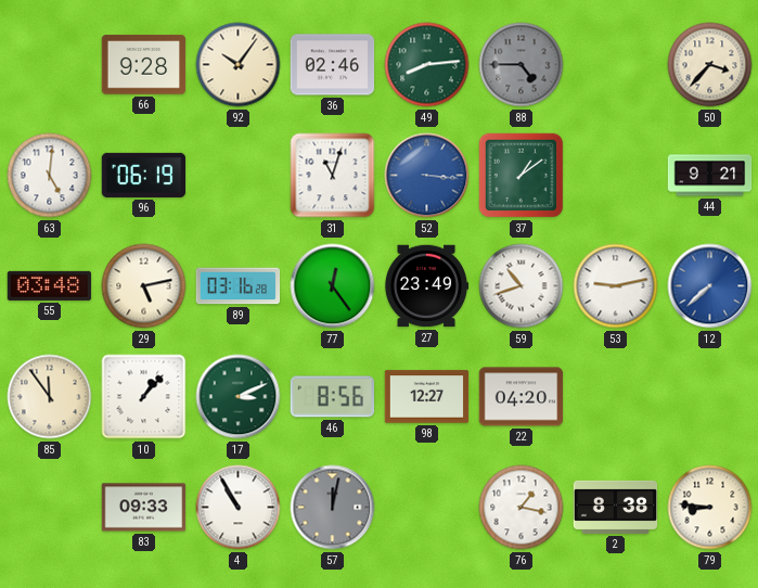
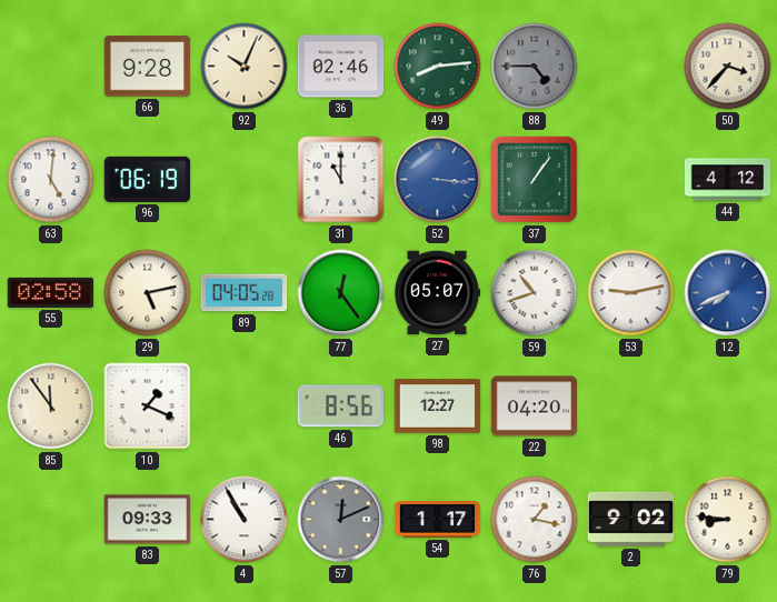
92: 10:06 -> 10:04 (245, 67)
31: 11:03 -> 11:00 (341, 180)
37: 1:09 -> 1:06 (535, 180)
44: 9:21 -> 4:12 (728, 180)
55: 03:48 -> 02:58 (51, 292)
89: 03:16 -> 04:05 (245, 293)
27: 23:49 -> 05:07 (437, 293)
12: 7:38 -> 7:41 (728, 293)
10: 1:07 -> 1:19 (148, 407)
17: 3:11 -> none (239, 397)
57: 12:02 -> 12:11 (341, 520)
54: none -> 1:17 (438, 520)
2: 8:38 -> 9:02 (631, 519)
